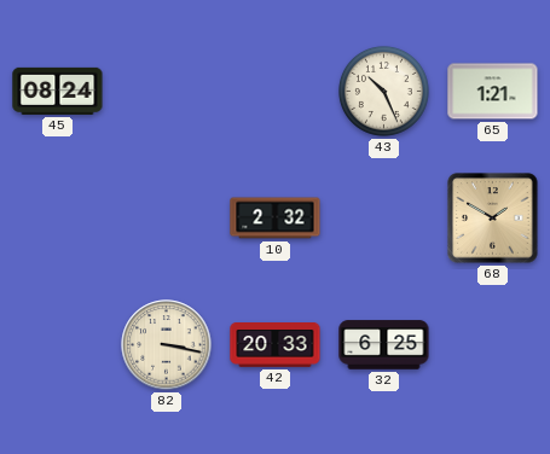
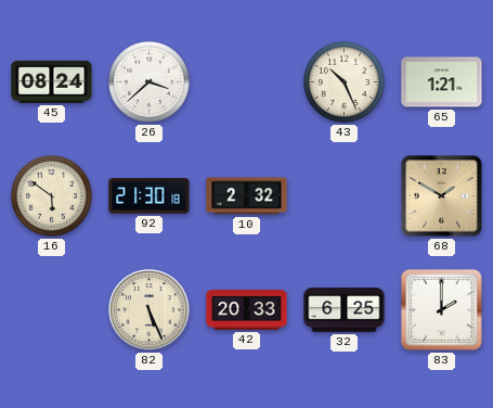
26: none -> 3:38 (150, 82)
16: none -> 5:51 (52, 196)
92: none -> 21:30 (150, 196)
82: 3:17 -> 5:26 (150, 310)
83: none -> 2:00 (442, 310)
